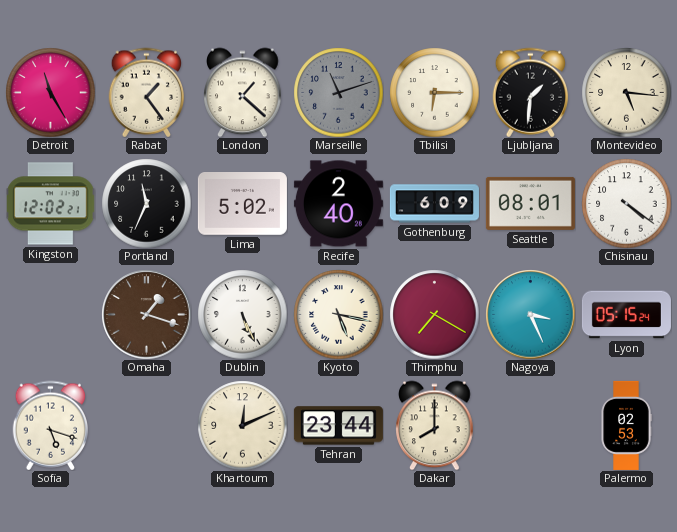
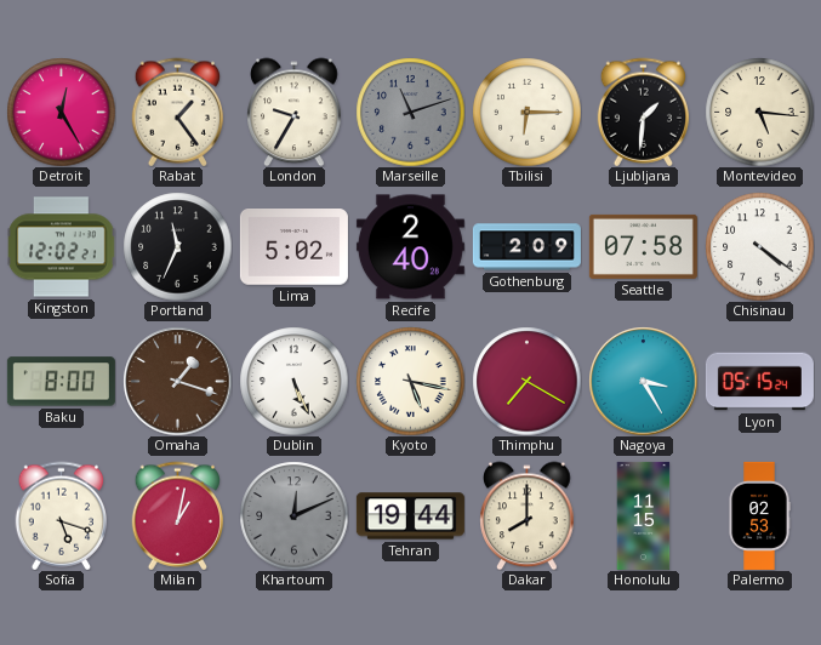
Detroit: 11:25 -> 12:25 (61, 112)
London: 1:22 -> 9:35 (295, 112)
Gothenburg: 6:09 -> 2:09 (526, 247)
Seattle: 08:01 -> 07:58 (643, 246)
Baku: none -> 8:00 (61, 382)
Nagoya: 3:26 -> 3:25 (643, 381)
Milan: none -> 1:02 (178, 515)
Khartoum dial: cream -> grey (293, 515)
Tehran: 23:44 -> 19:44 (410, 516)
Honolulu: none -> 11:15 (644, 515)
